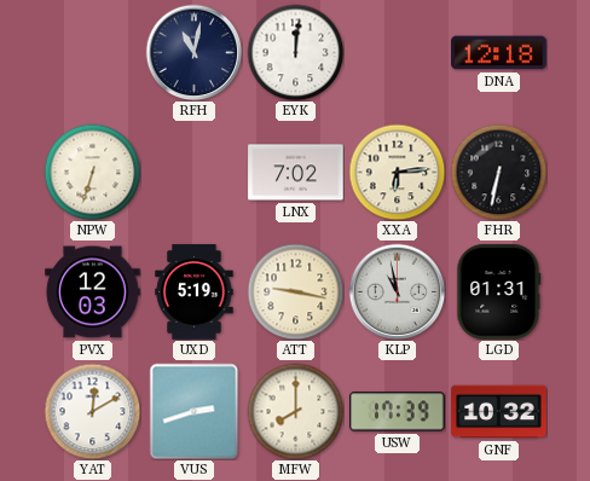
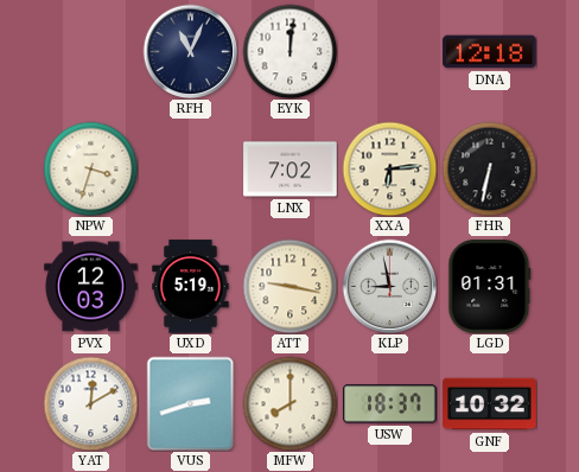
RFH: 11:02 -> 11:04 (190, 51)
NPW: 6:33 -> 3:33 (90, 168)
KLP: 10:58 -> 8:58 (389, 286)
USW: 17:39 -> 18:37 (390, 404)
